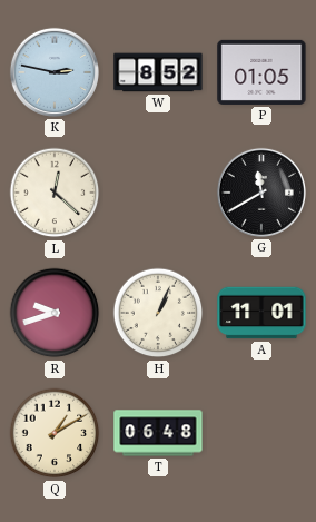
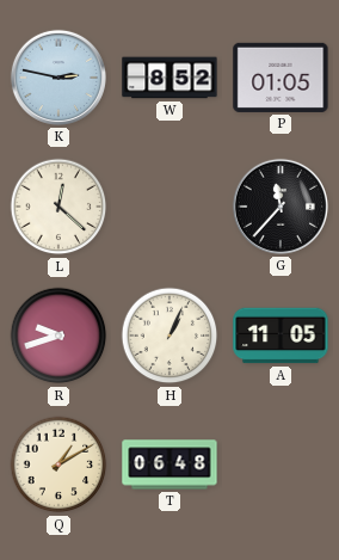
G: 11:40 -> 11:37 (281, 207)
A: 11:01 -> 11:05 (281, 336)
